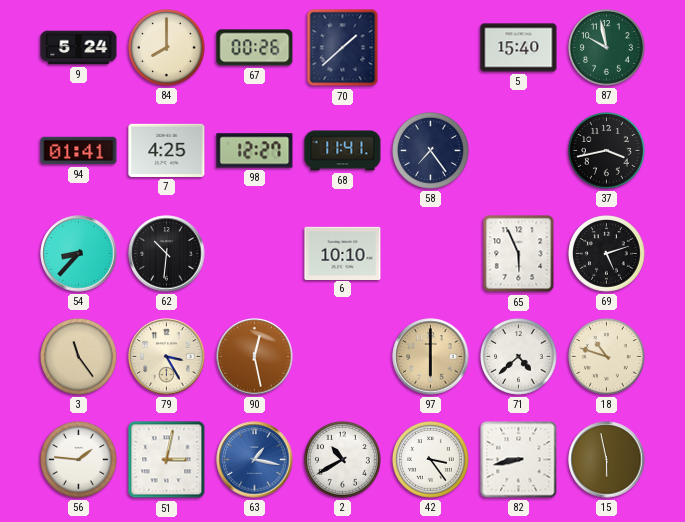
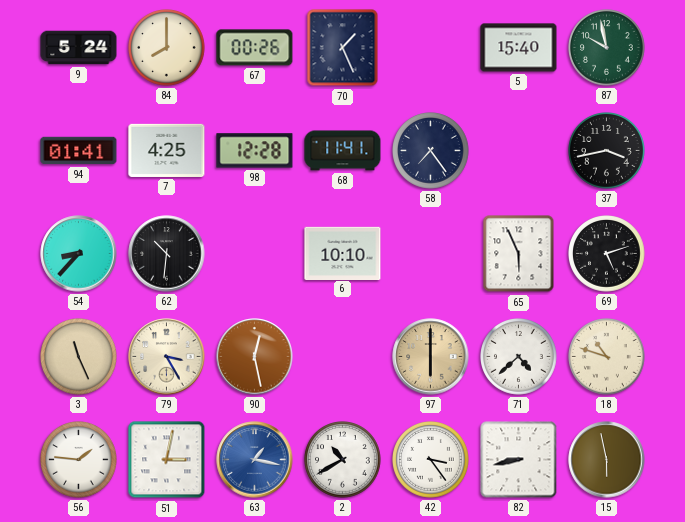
70: 1:38 -> 1:26 (343, 48)
98: 12:27 -> 12:28 (255, 151)
3: 11:24 -> 11:26 (79, 357)
